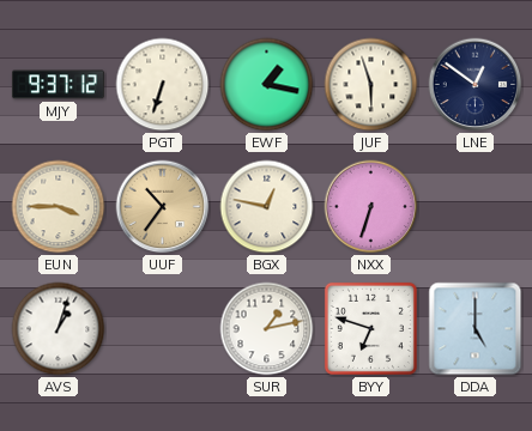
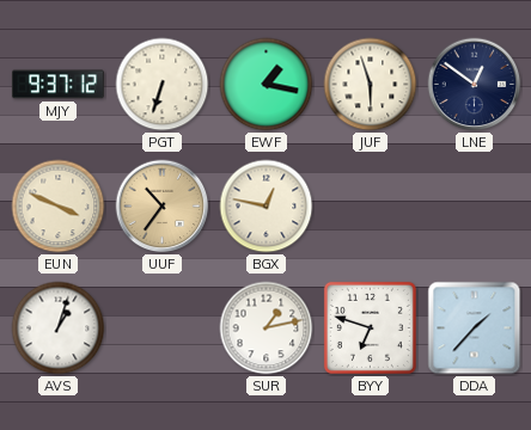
EUN: 3:45 -> 3:49 (59, 207)
NXX: 6:33 -> none (371, 207)
DDA: 5:00 -> 1:37 (475, 328)
